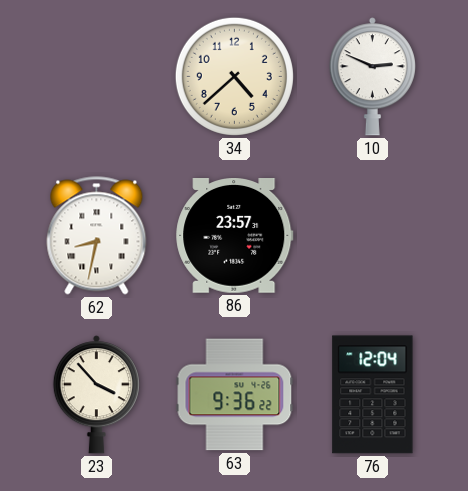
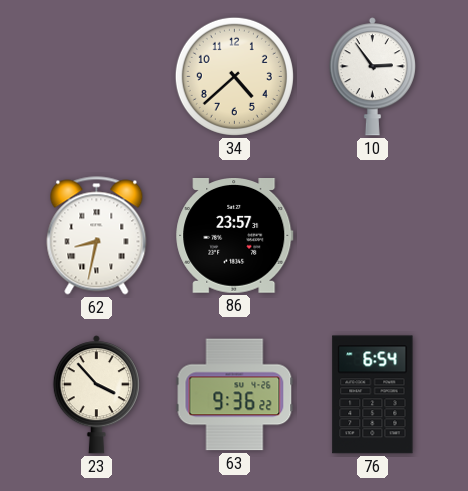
10: 2:49 -> 2:54 (372, 77)
76: 12:04 -> 6:54 (373, 395)
